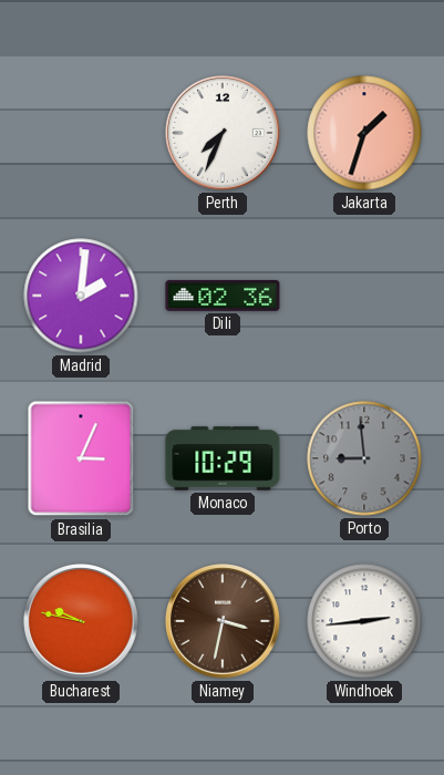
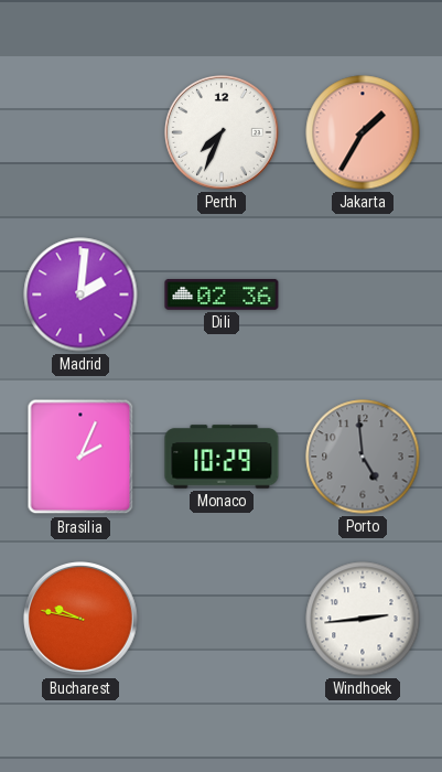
Jakarta: 1:33 -> 1:35 (363, 132)
Brasilia: 3:04 -> 2:04 (80, 457)
Porto: 8:59 -> 4:59 (363, 457)
Niamey: 3:32 -> none (224, 622)
